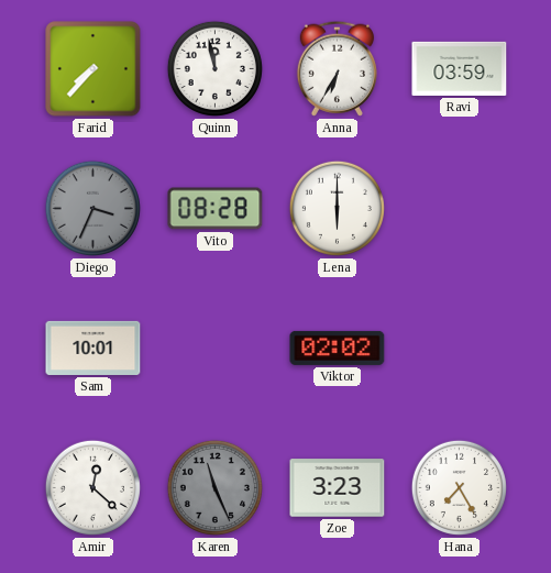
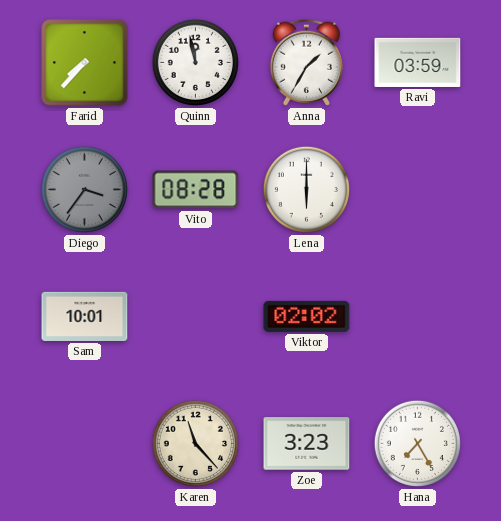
Anna: 6:35 -> 1:35 (306, 62)
Diego: 3:34 -> 3:36 (84, 189)
Amir: 12:22 -> none (92, 487)
Karen: 11:26 -> 11:23 (195, 443)
Karen dial: grey -> cream (195, 443)
